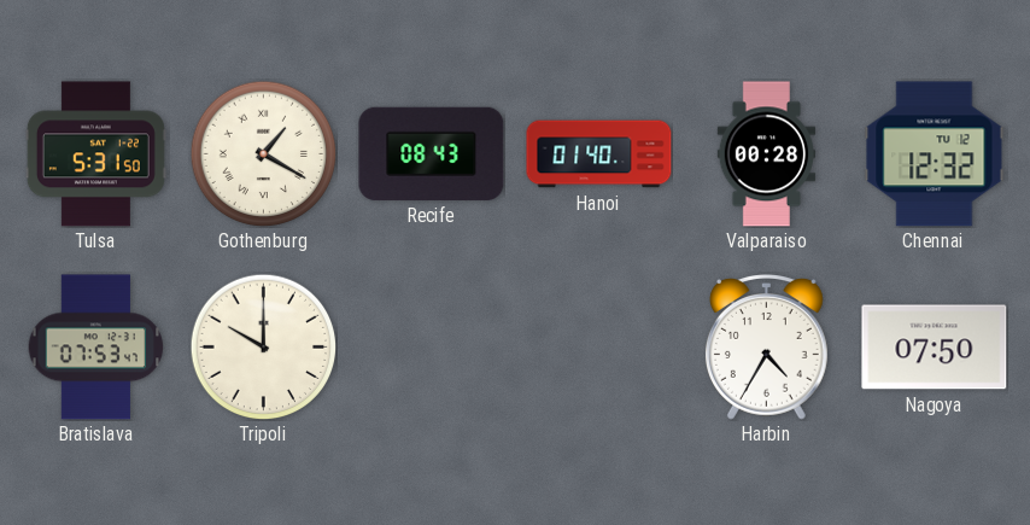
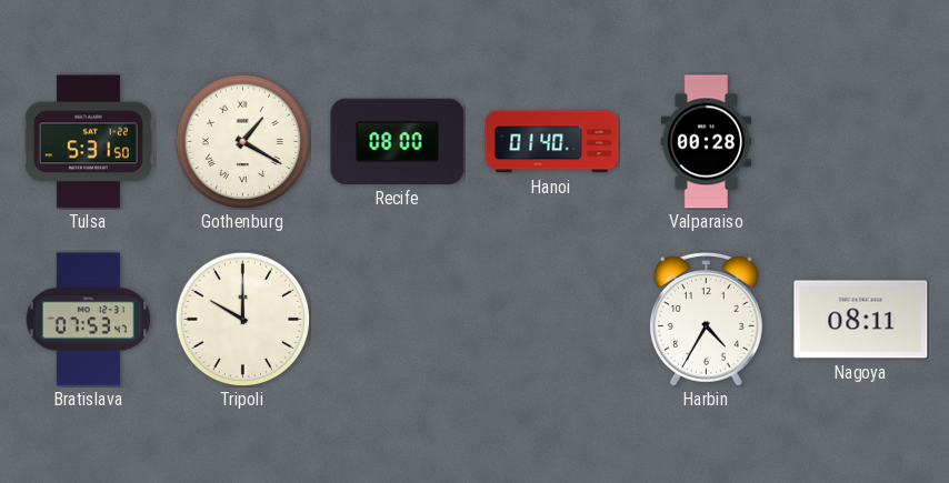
Recife: 08:43 -> 08:00 (398, 141)
Chennai: 12:32 -> none (935, 154)
Nagoya: 07:50 -> 08:11 (861, 320)
